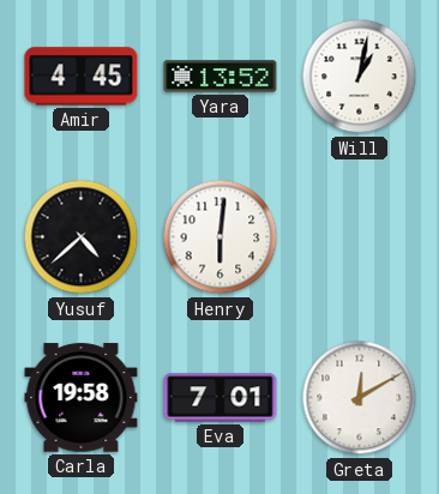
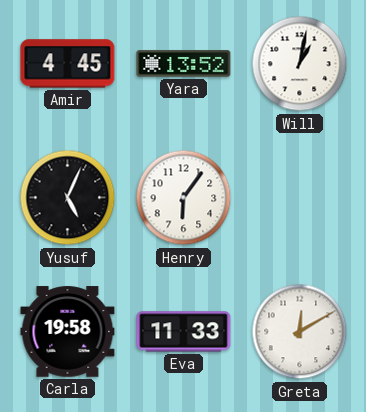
Yusuf: 4:38 -> 5:04 (68, 198)
Henry: 6:01 -> 6:06 (184, 198)
Eva: 7:01 -> 11:33 (184, 332)
